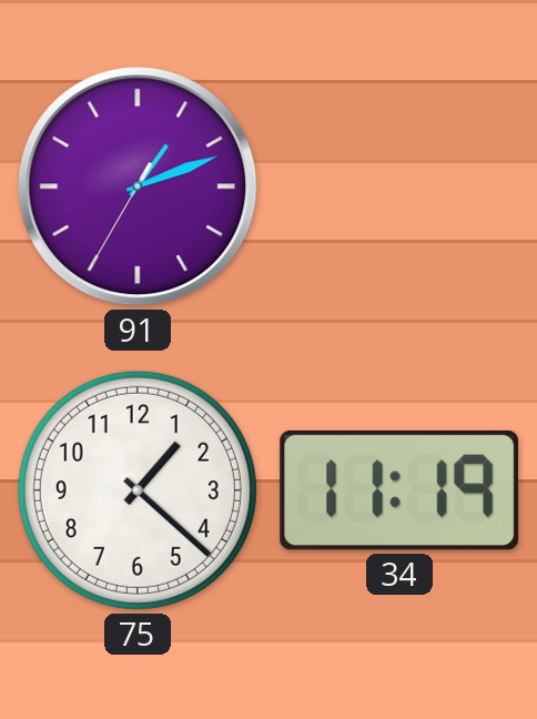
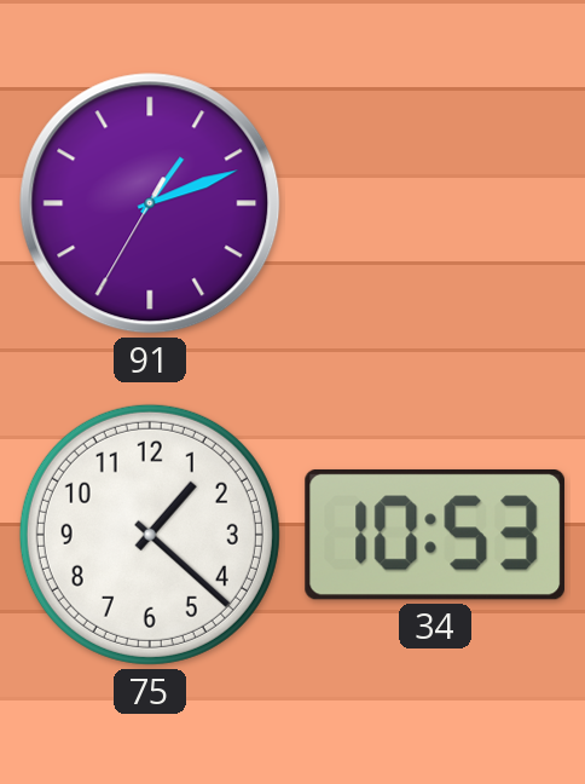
34: 11:19 -> 10:53 (435, 535)
